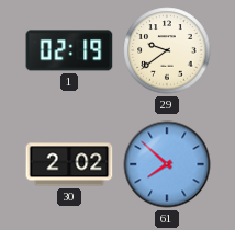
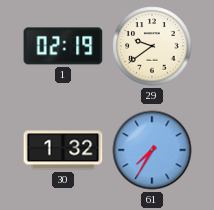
30: 2:02 -> 1:32 (63, 150)
61: 7:52 -> 7:35 (152, 150)
